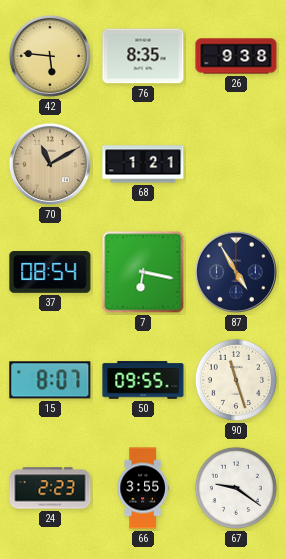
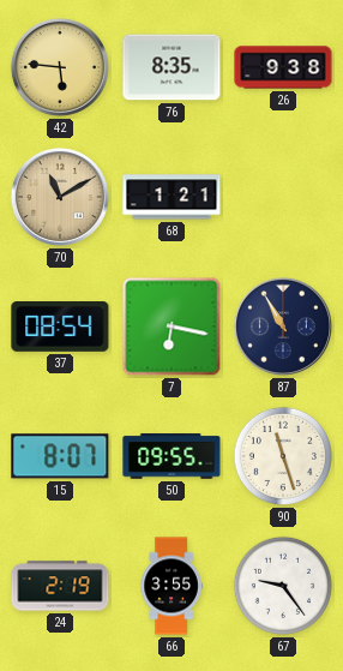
87: 4:55 -> 10:55 (283, 326)
24: 2:23 -> 2:19 (60, 586)
67: 9:21 -> 9:24 (283, 586)
